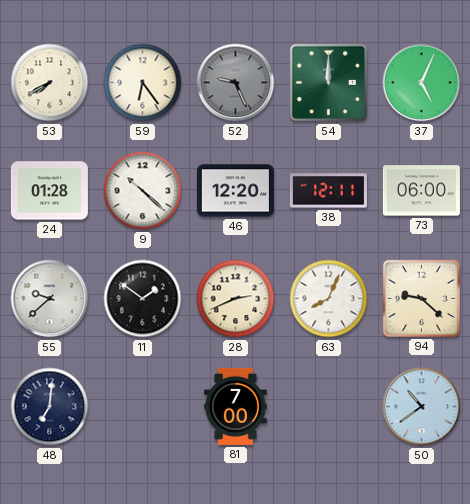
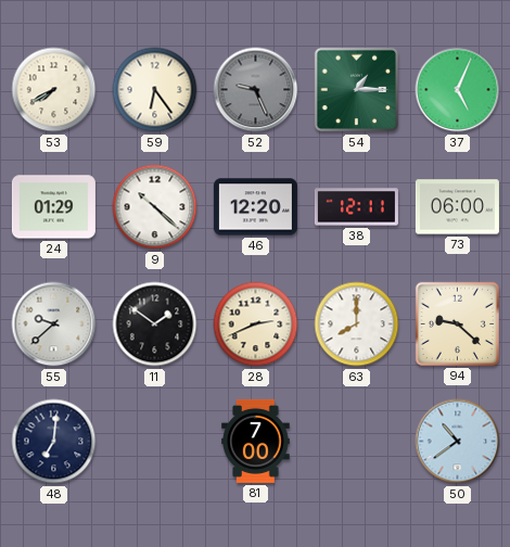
54: 12:00 -> 1:15 (357, 90)
24: 01:28 -> 01:29 (53, 207)
63: 8:04 -> 8:00 (357, 325)
